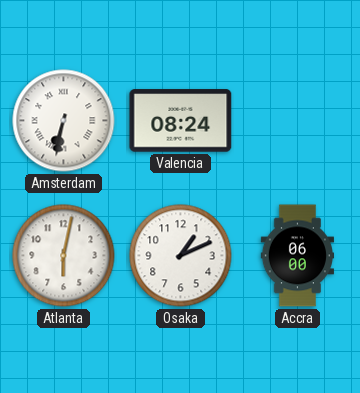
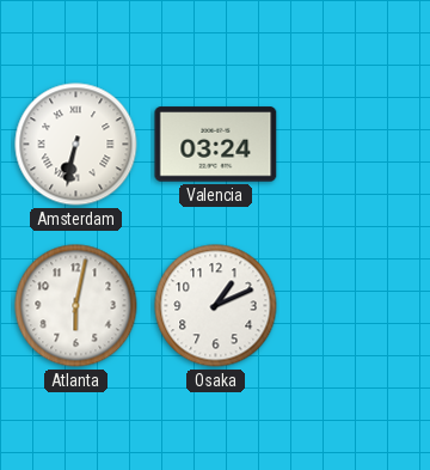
Valencia: 08:24 -> 03:24 (216, 145)
Accra: 06:00 -> none (297, 256)
